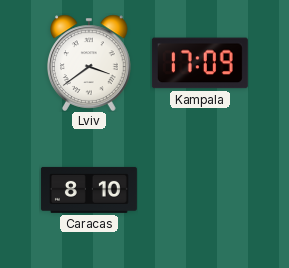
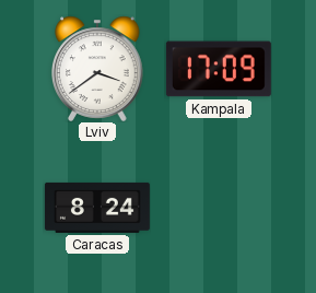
Caracas: 8:10 -> 8:24 (97, 208)
